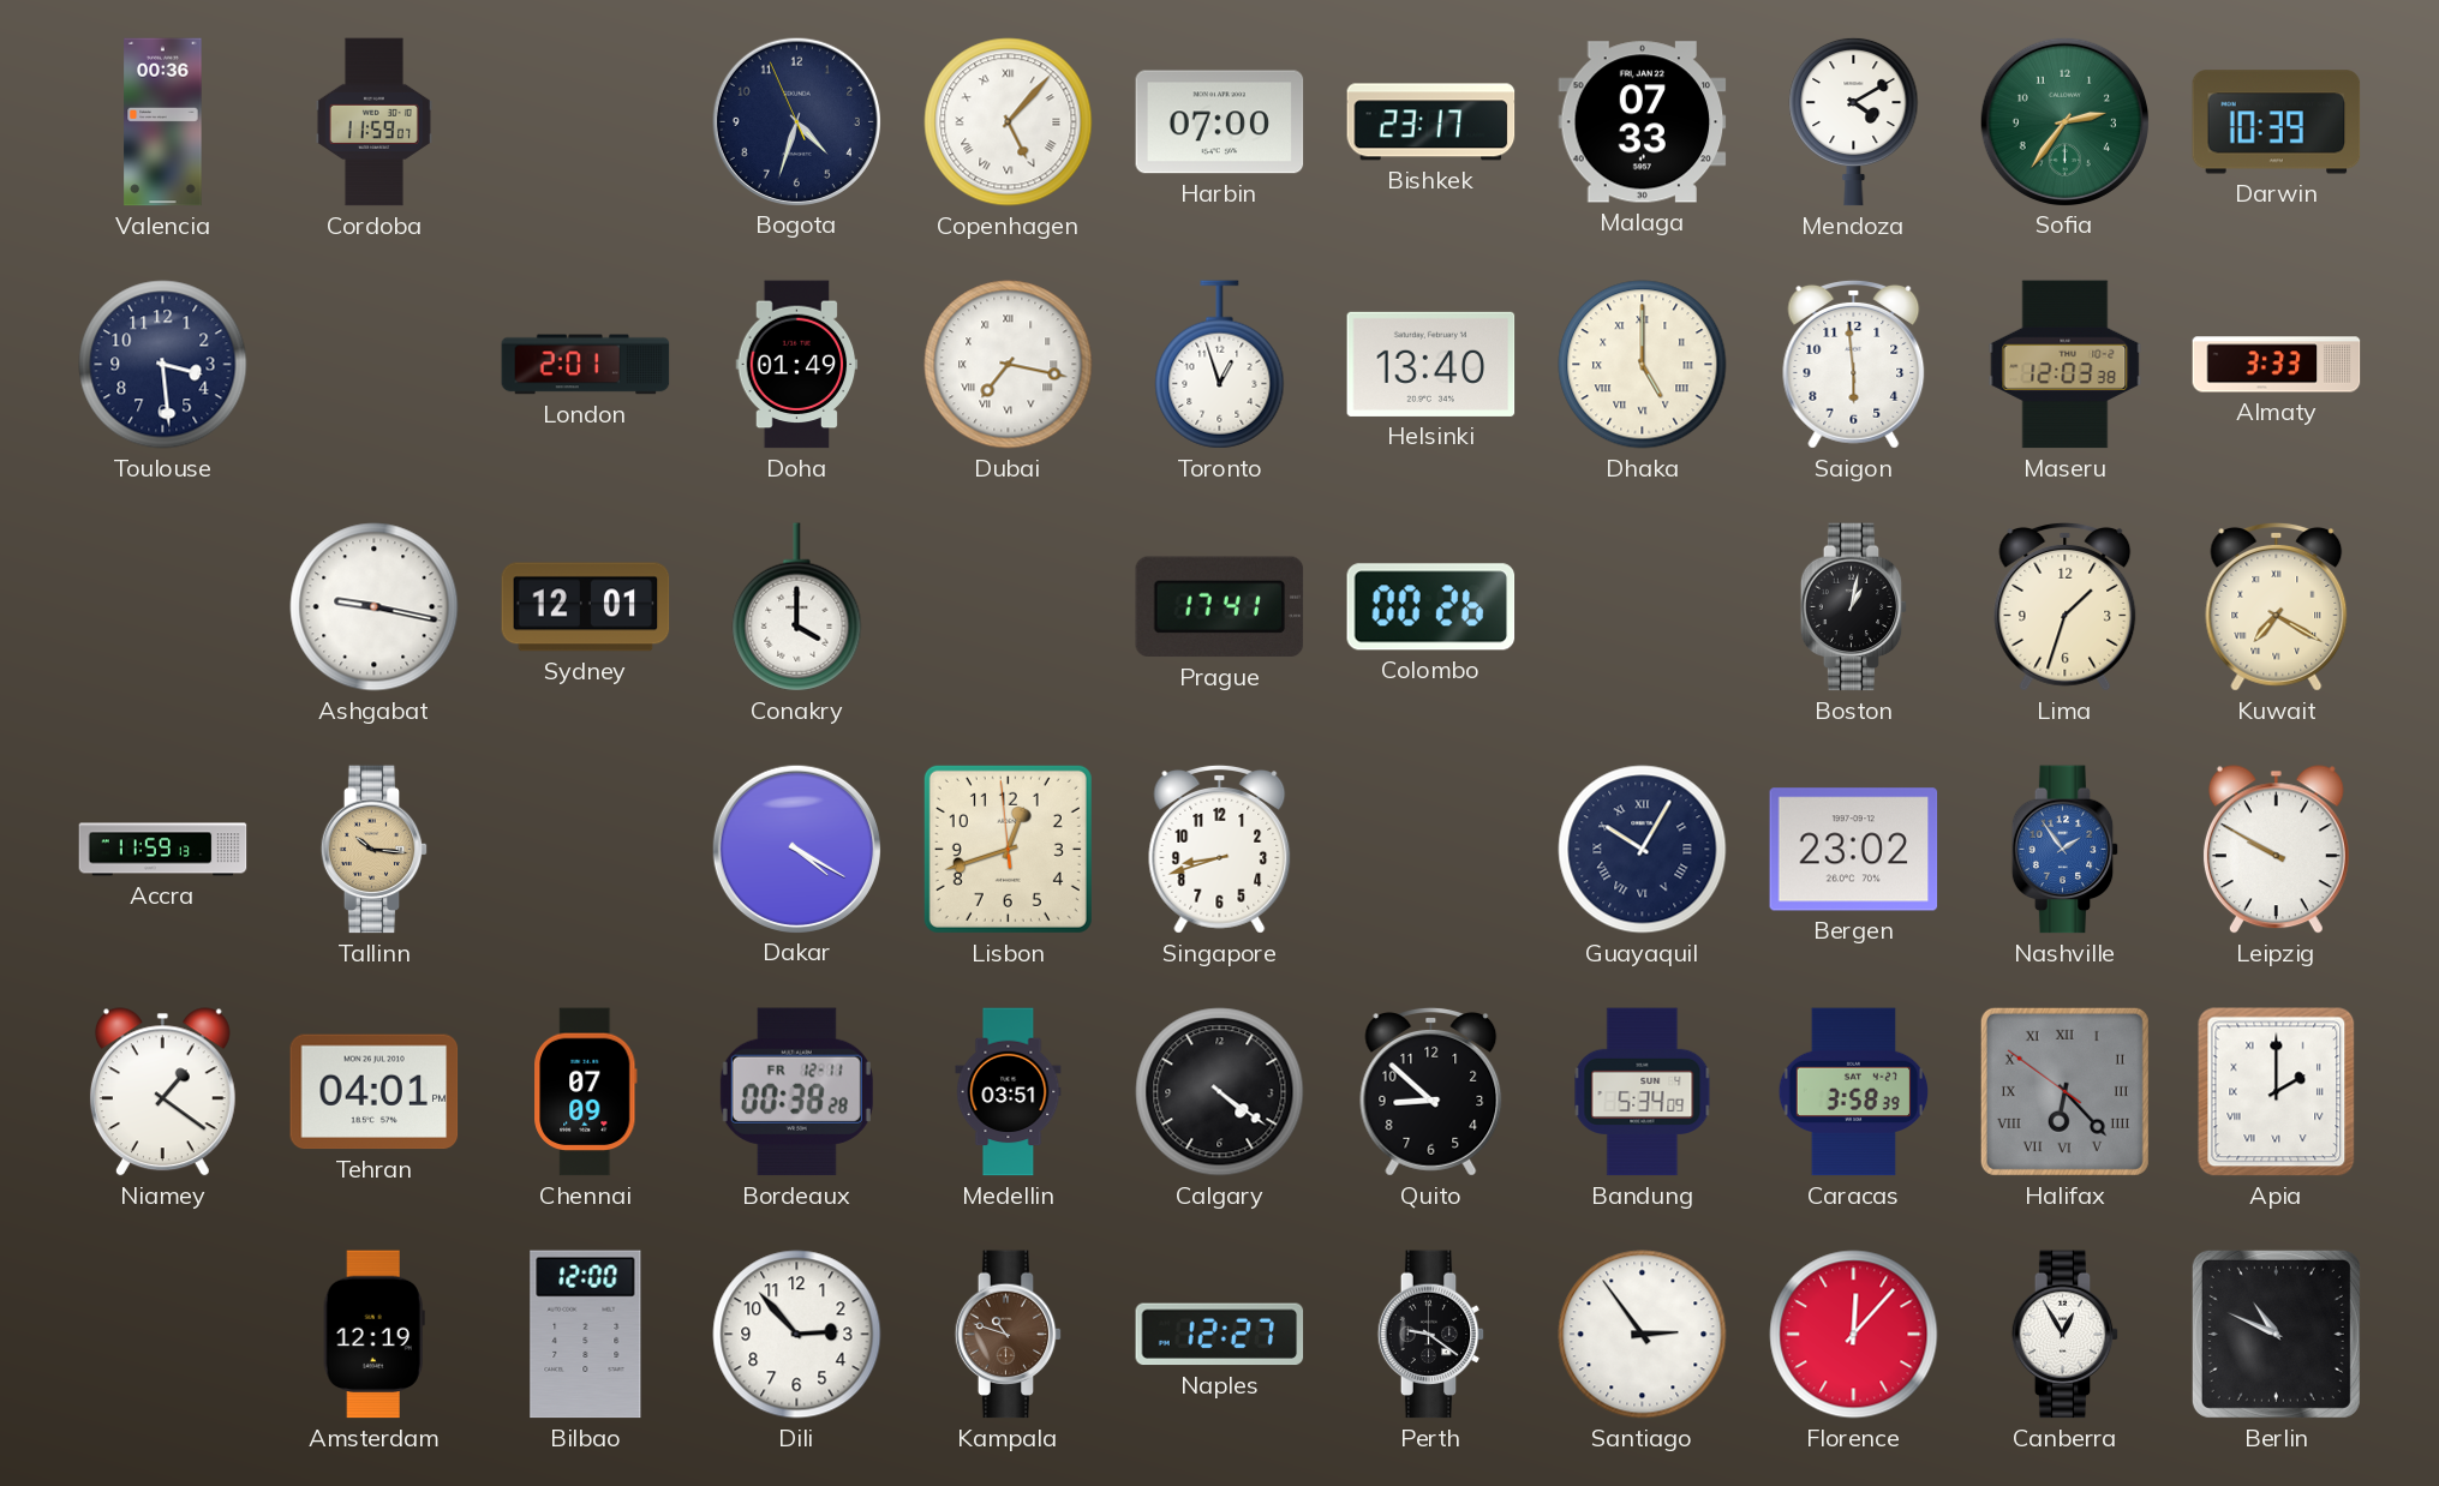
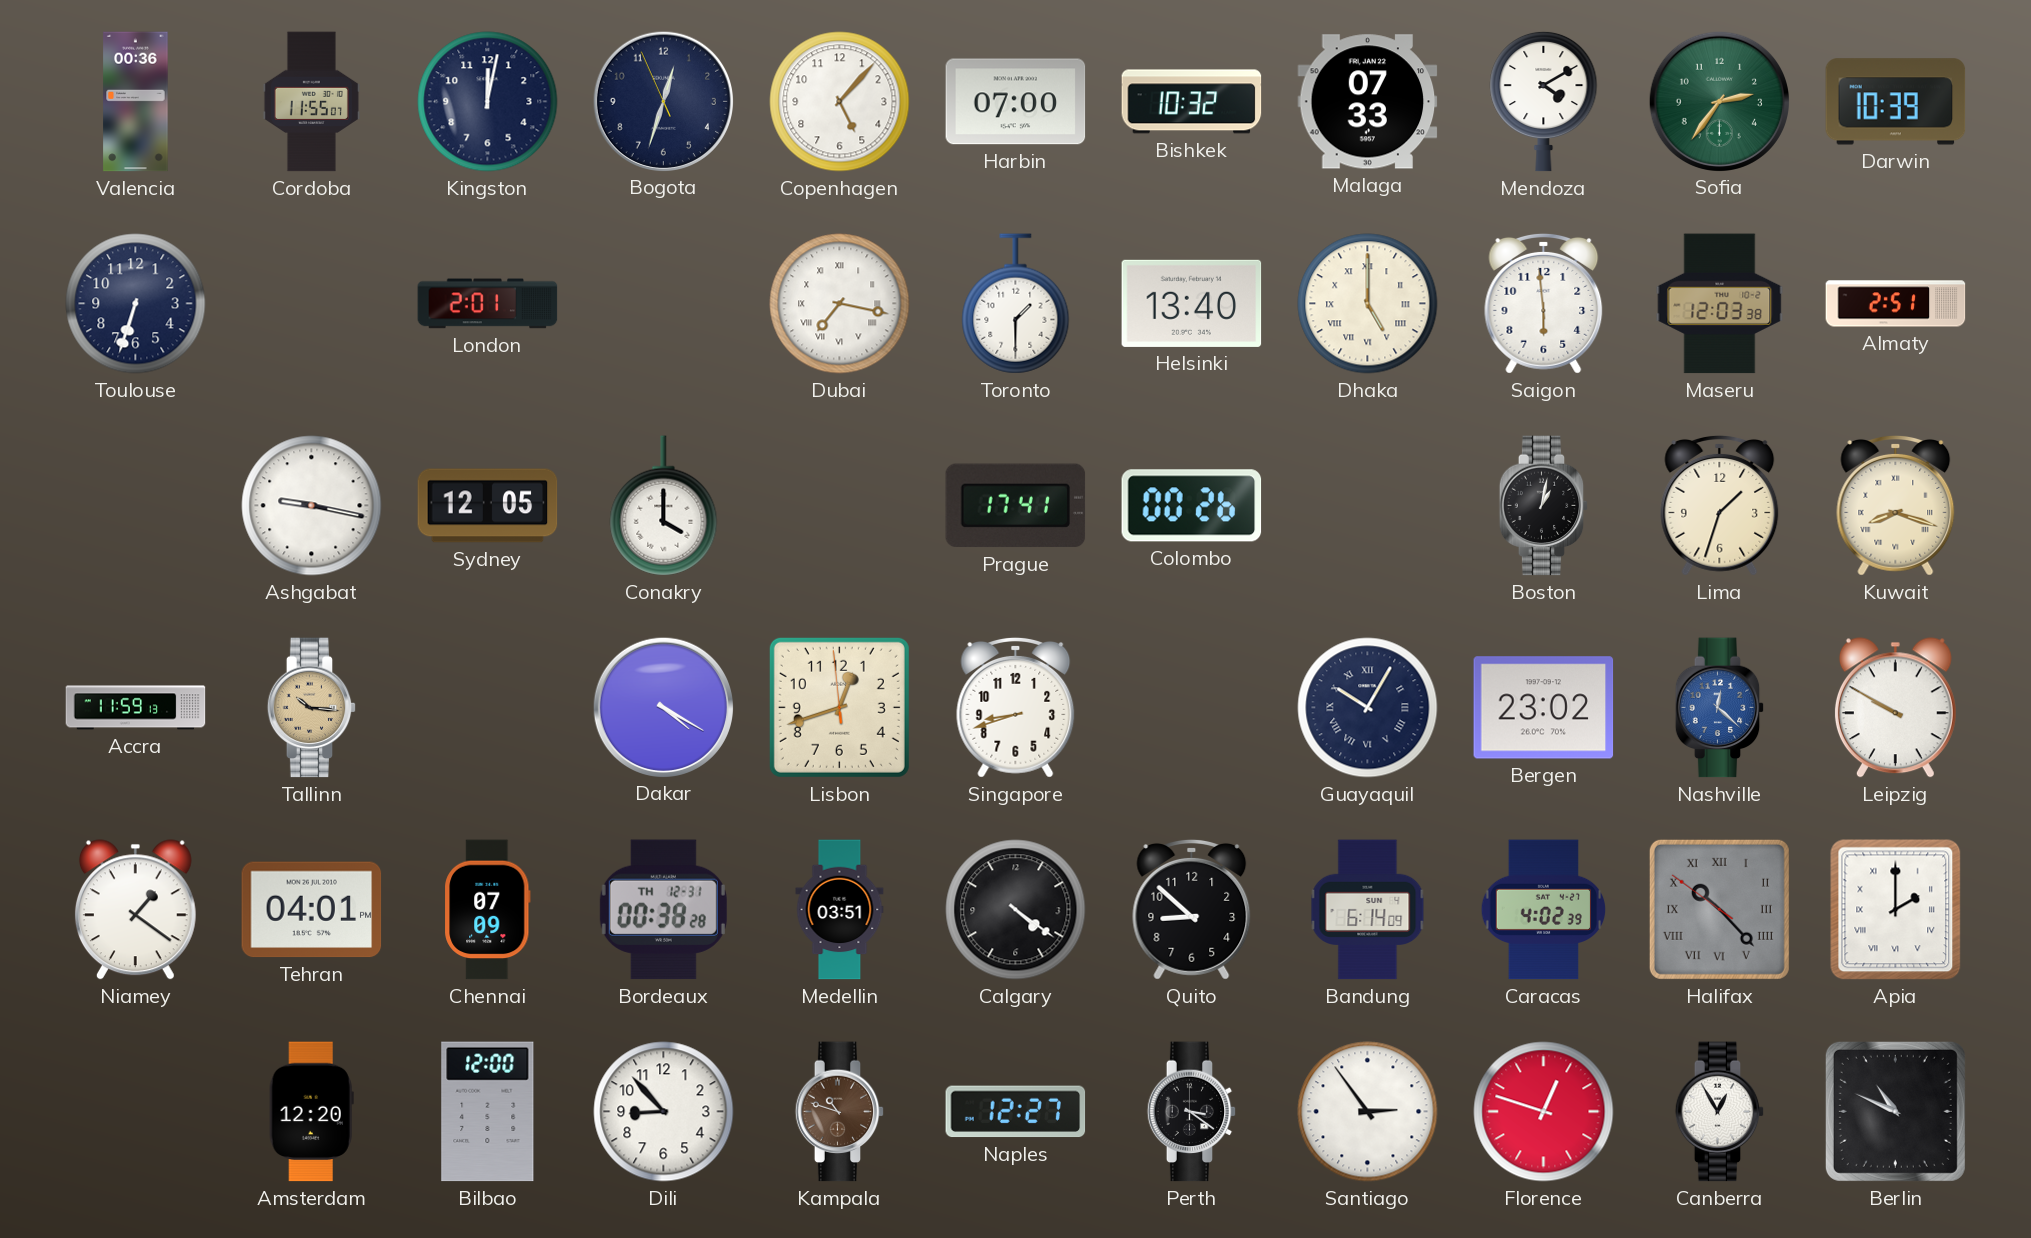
Cordoba: 11:59 -> 11:55 (311, 102)
Kingston: none -> 12:02 (488, 102)
Bogota: 4:32 -> 12:32 (663, 101)
Copenhagen numerals: Roman -> Arabic (840, 102)
Bishkek: 23:17 -> 10:32 (1192, 102)
Toulouse: 3:29 -> 6:33 (136, 304)
Doha: 01:49 -> none (797, 365)
Toronto: 12:57 -> 1:30 (1016, 304)
Almaty: 3:33 -> 2:51 (1896, 304)
Sydney: 12:01 -> 12:05 (488, 506)
Kuwait: 7:20 -> 8:18 (1896, 505)
Nashville: 1:54 -> 12:22 (1720, 708)
Bordeaux date: FR 12-11 -> TH 12-31 (663, 910)
Bandung: 5:34 -> 6:14 (1368, 910)
Caracas: 3:58 -> 4:02 (1544, 910)
Halifax: 6:22 -> 10:22 (1719, 909)
Amsterdam: 12:19 -> 12:20 (311, 1112)
Dili: 2:53 -> 8:53 (664, 1112)
Perth: 9:21 -> 3:21 (1192, 1112)
Florence: 12:07 -> 12:48 (1544, 1112)
